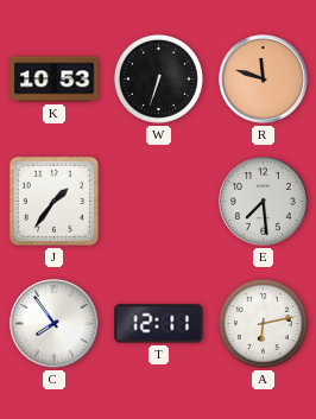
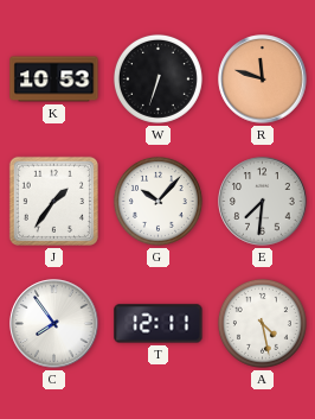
G: none -> 10:07 (157, 201)
E: 7:29 -> 7:31 (263, 202)
A: 6:13 -> 4:28 (262, 323)
